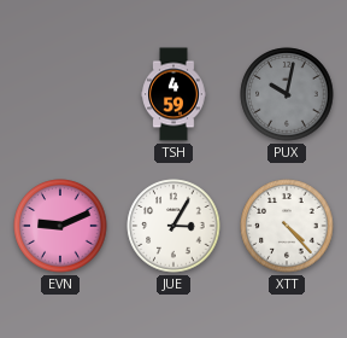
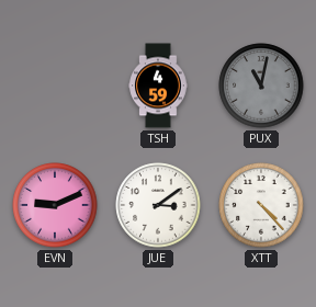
PUX: 10:02 -> 11:02 (261, 86)
JUE: 3:05 -> 3:09 (158, 205)
